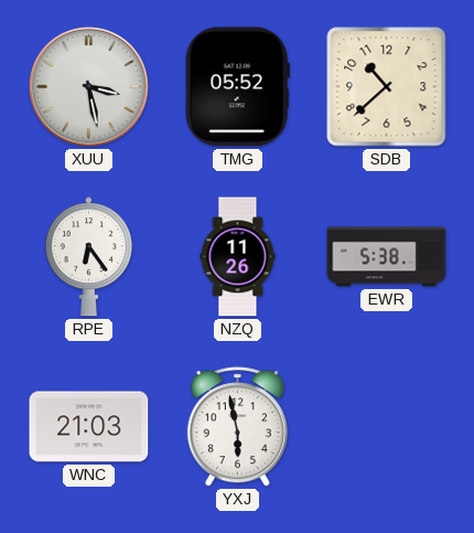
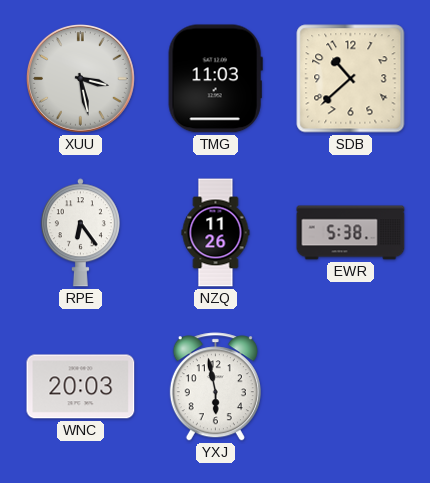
TMG: 05:52 -> 11:03 (215, 79)
WNC: 21:03 -> 20:03 (81, 387)
